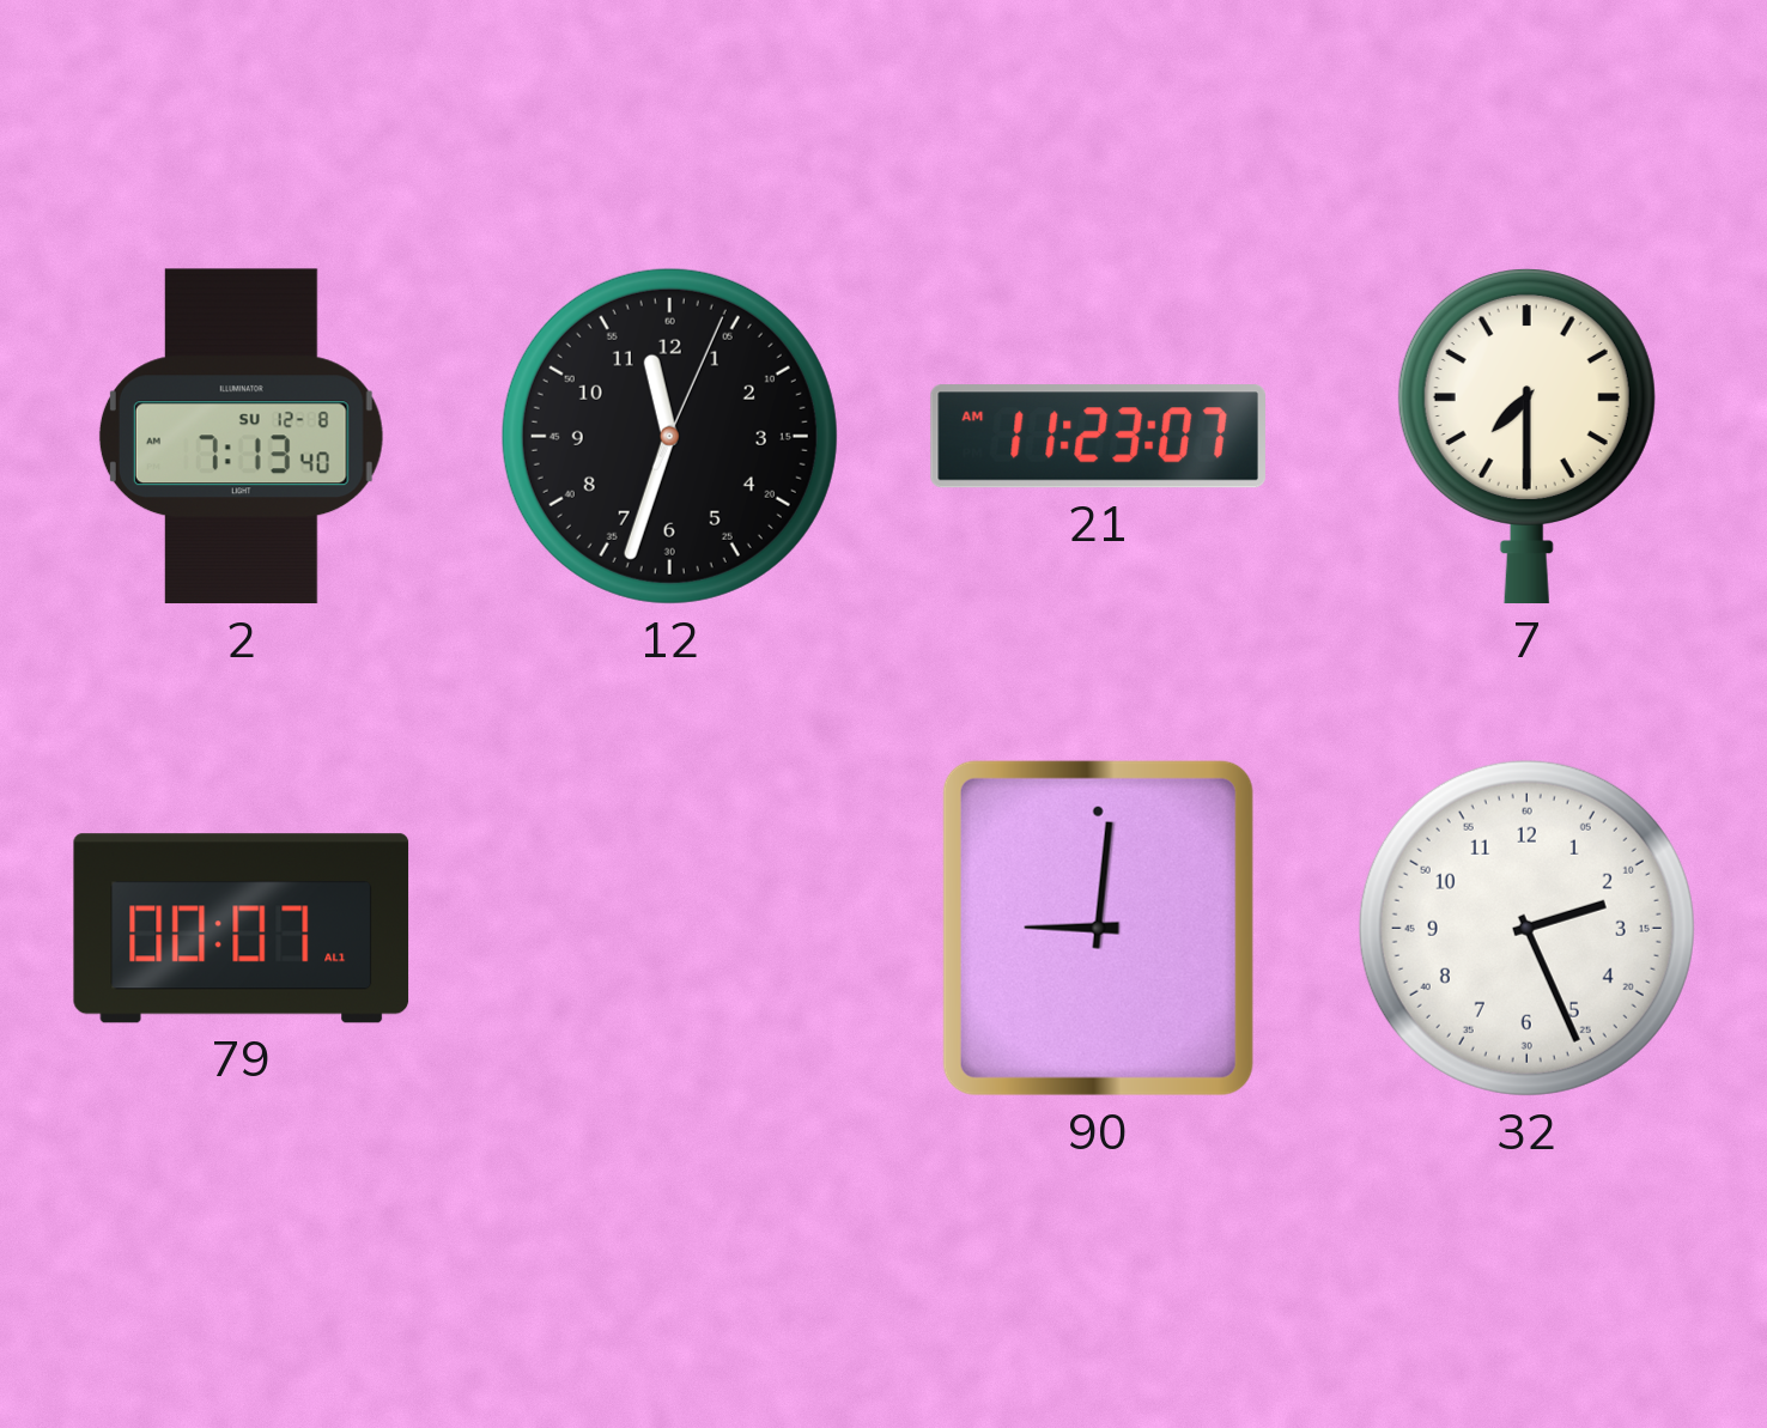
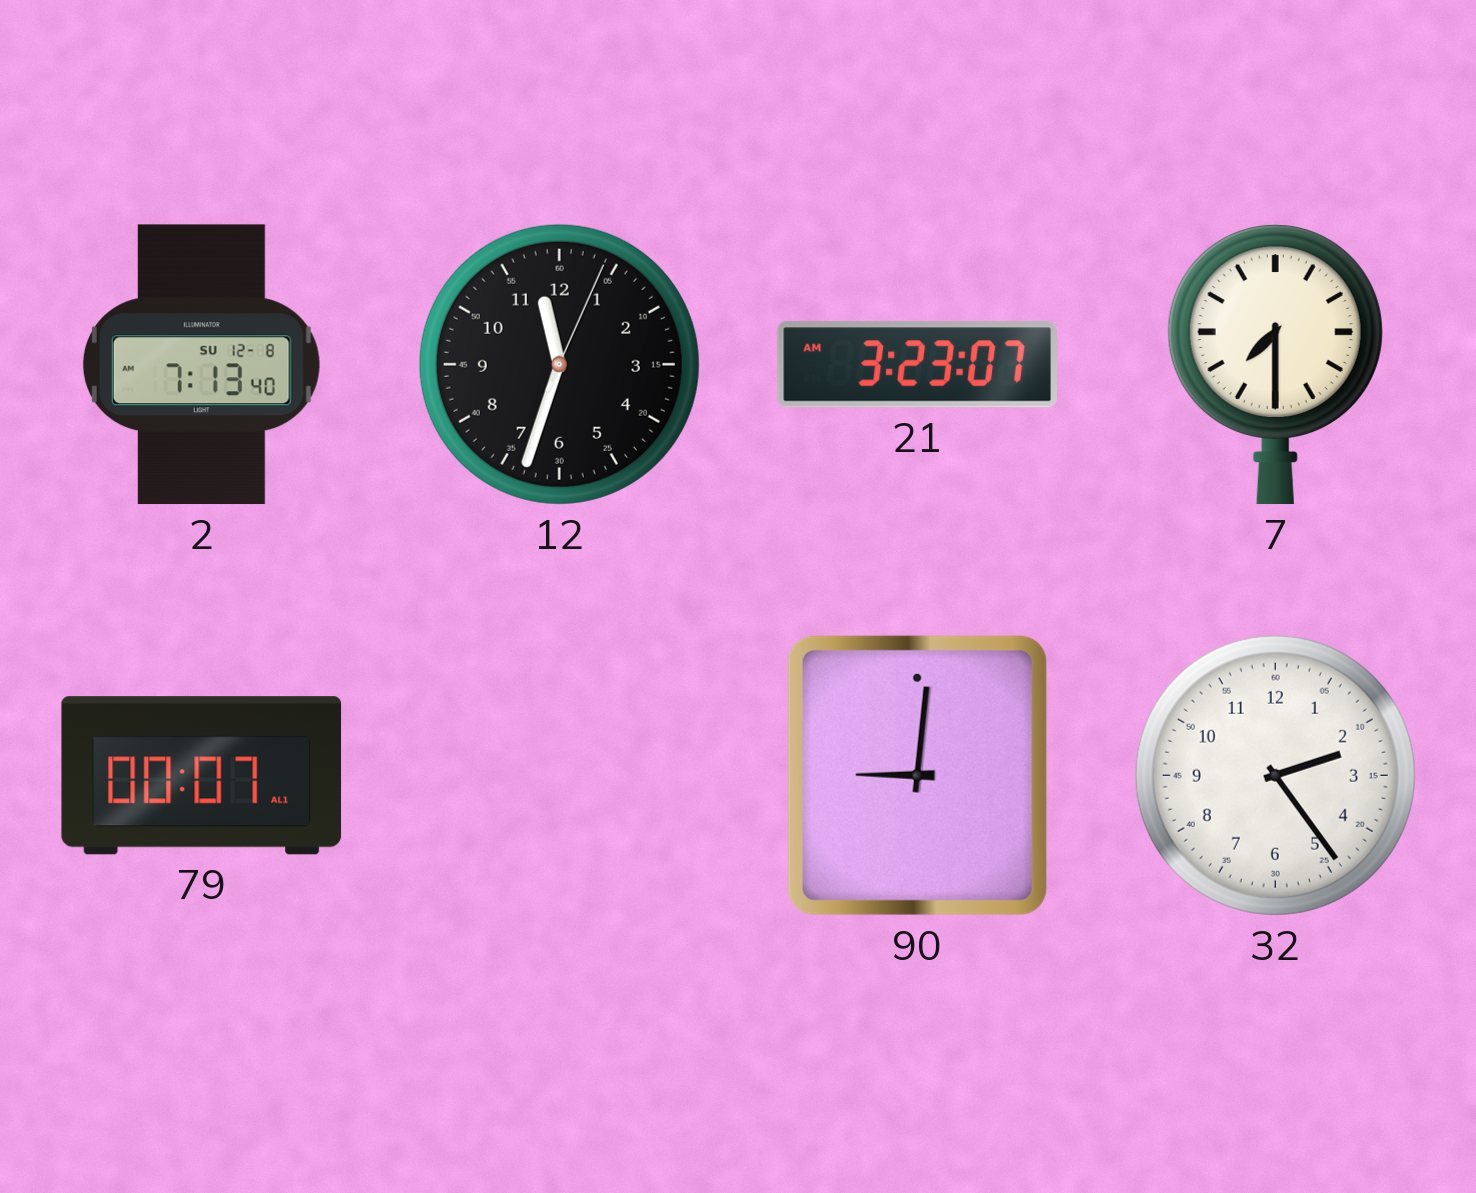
21: 11:23 -> 3:23 (917, 365)
32: 2:26 -> 2:24 (1275, 775)
